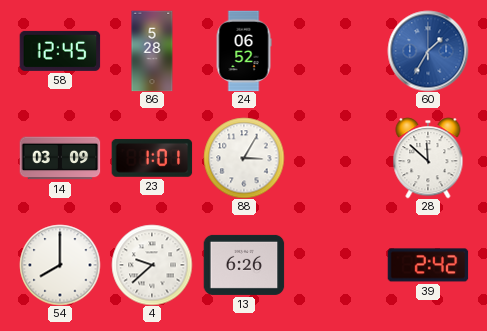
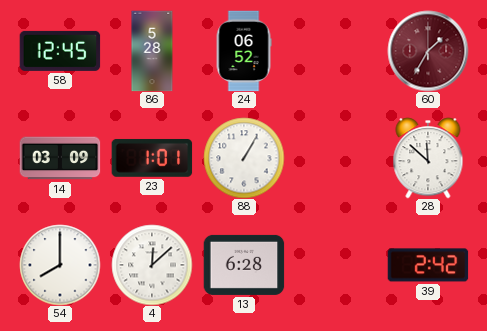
60 dial: blue -> burgundy (428, 51)
88: 3:05 -> 1:05 (244, 158)
4: 9:38 -> 12:08 (152, 265)
13: 6:26 -> 6:28 (244, 265)
